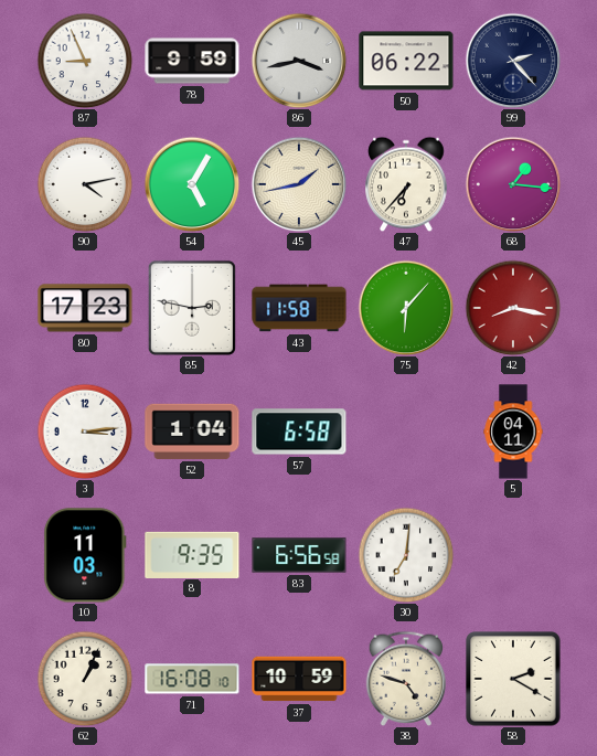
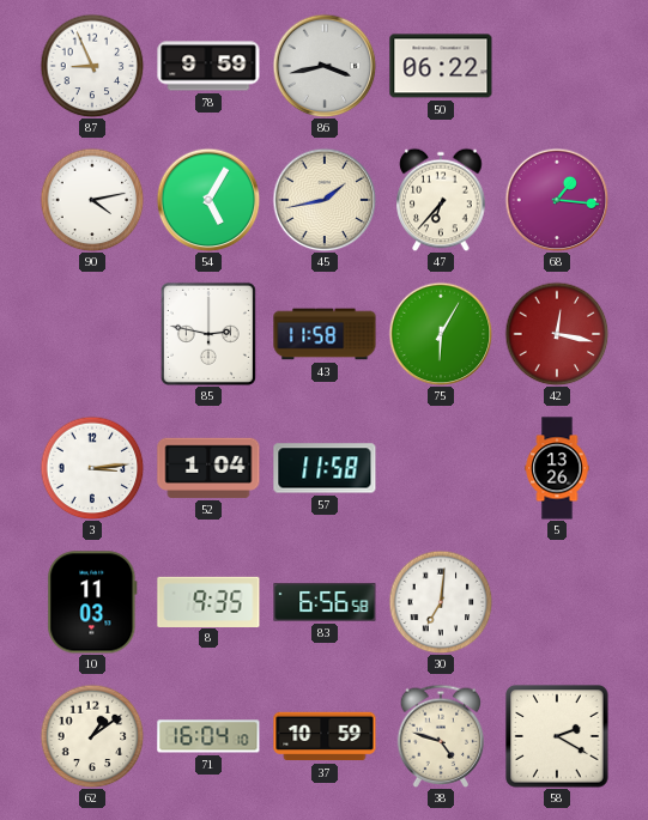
99: 2:23 -> none (513, 61)
80: 17:23 -> none (85, 308)
75: 6:07 -> 6:05 (441, 334)
42: 8:17 -> 12:17 (557, 334)
57: 6:58 -> 11:58 (325, 468)
5: 04:11 -> 13:26 (557, 468)
62: 1:04 -> 1:09 (92, 736)
71: 16:08 -> 16:04 (208, 736)
